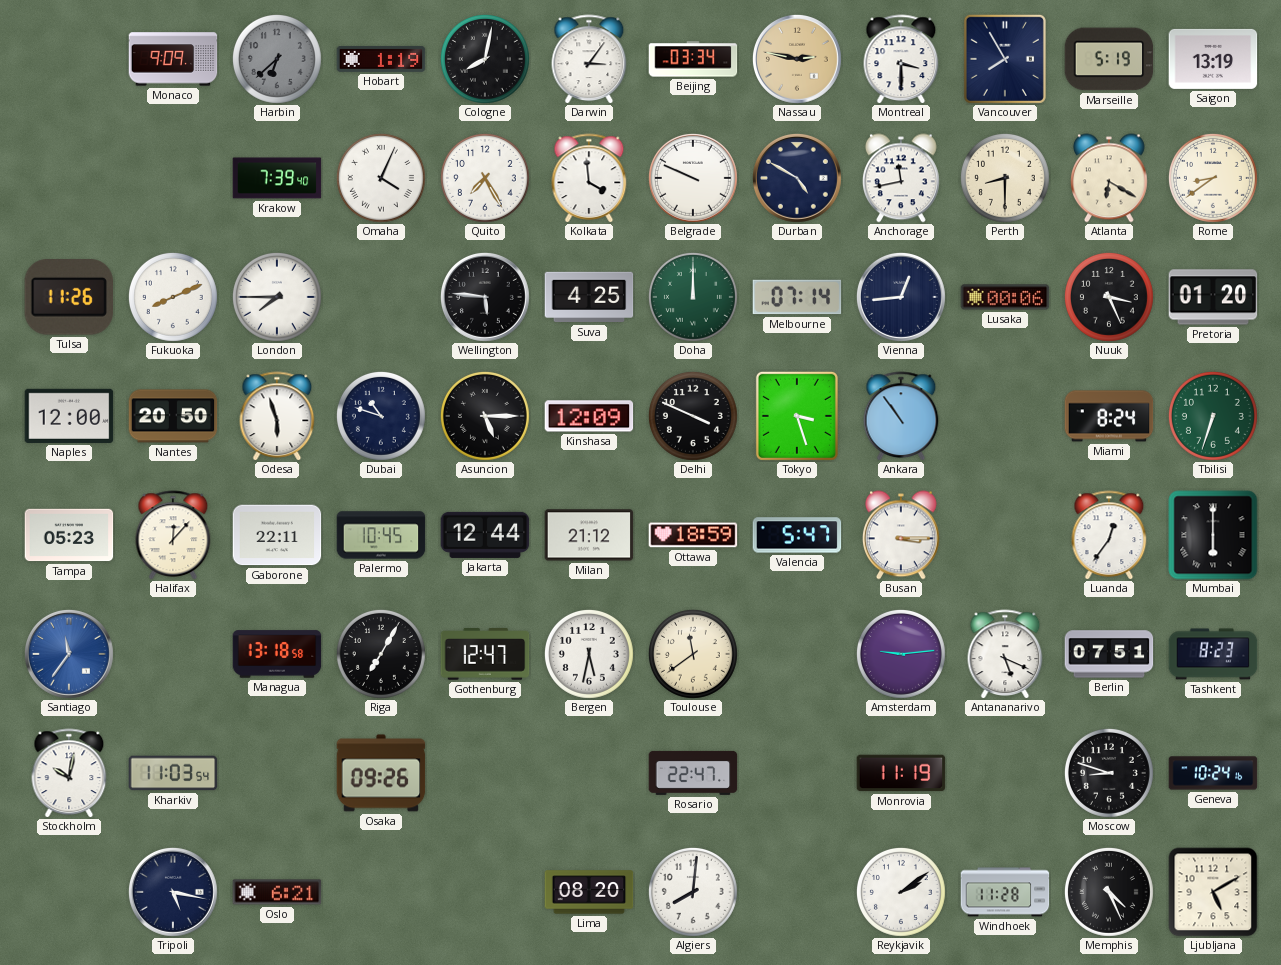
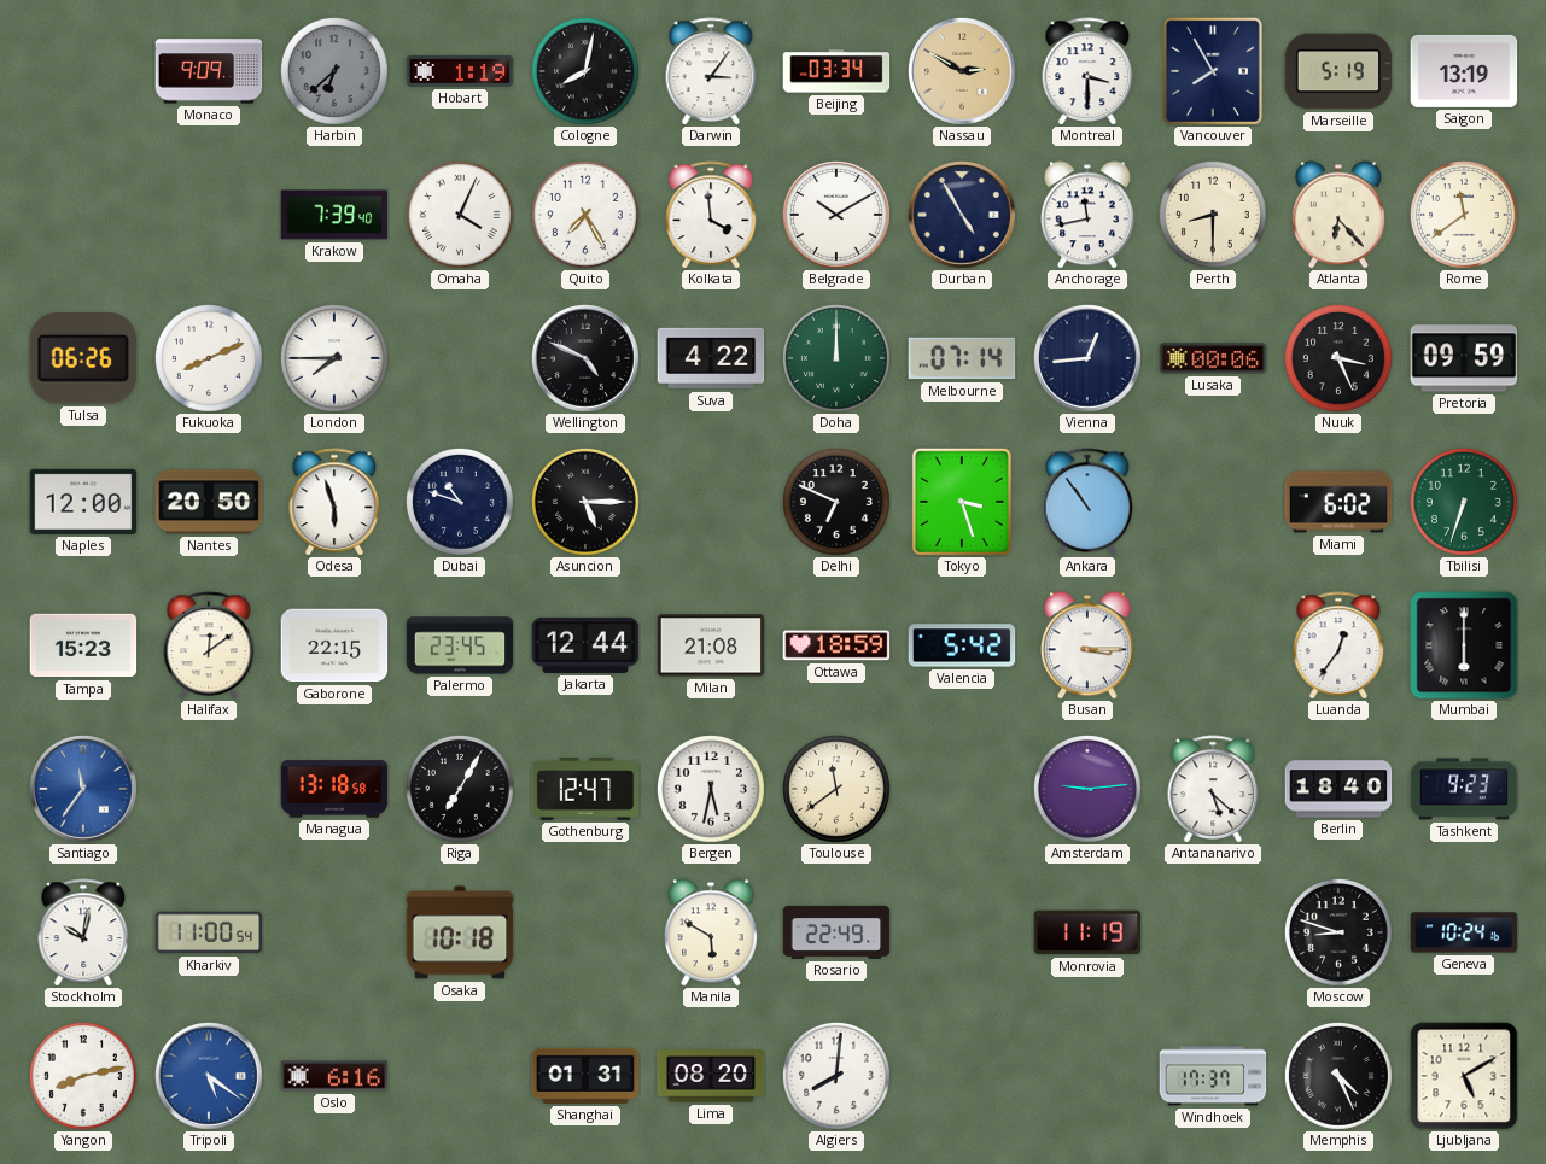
Nassau: 2:47 -> 2:50 (962, 71)
Belgrade: 9:49 -> 10:10 (836, 215)
Durban: 4:50 -> 4:55 (962, 215)
Atlanta: 6:20 -> 6:23 (1338, 215)
Rome: 8:39 -> 11:39 (1464, 215)
Tulsa: 11:26 -> 06:26 (82, 359)
Wellington: 5:46 -> 4:49 (585, 358)
Suva: 4:25 -> 4:22 (711, 358)
Pretoria: 01:20 -> 09:59 (1464, 358)
Kinshasa: 12:09 -> none (589, 416)
Delhi: 3:49 -> 6:49 (836, 502)
Miami: 8:24 -> 6:02 (1338, 502)
Tampa: 05:23 -> 15:23 (83, 645)
Halifax: 12:07 -> 12:09 (209, 645)
Gaborone: 22:11 -> 22:15 (334, 645)
Palermo: 10:45 -> 23:45 (460, 645)
Milan: 21:12 -> 21:08 (711, 645)
Valencia: 5:47 -> 5:42 (962, 645)
Antananarivo: 5:19 -> 5:22 (1213, 789)
Berlin: 07:51 -> 18:40 (1338, 789)
Tashkent: 8:23 -> 9:23 (1464, 789)
Kharkiv: 11:03 -> 11:00 (209, 932)
Osaka: 09:26 -> 10:18 (460, 932)
Manila: none -> 5:50 (711, 932)
Rosario: 22:47 -> 22:49 (836, 932)
Yangon: none -> 8:13 (83, 1076)
Tripoli: 5:17 -> 5:21 (209, 1076)
Tripoli dial: navy -> blue (209, 1076)
Oslo: 6:21 -> 6:16 (334, 1076)
Shanghai: none -> 01:31 (585, 1076)
Reykjavik: 2:09 -> none (901, 892)
Windhoek: 11:28 -> 17:37 (1213, 1076)
